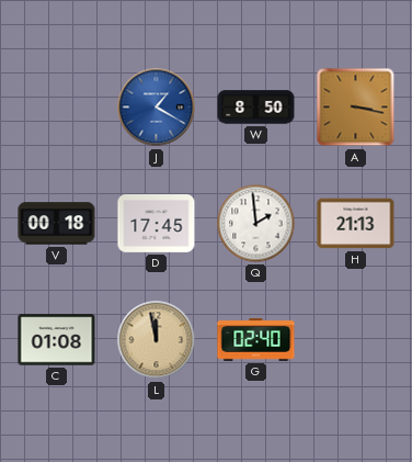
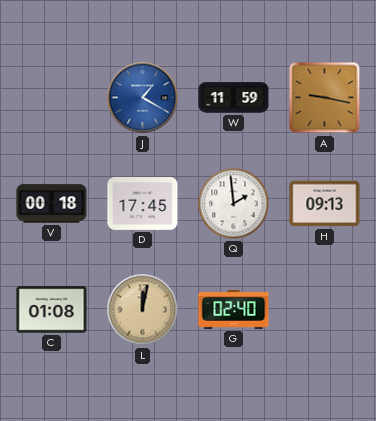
W: 8:50 -> 11:59 (234, 98)
A: 3:17 -> 9:17 (325, 98)
H: 21:13 -> 09:13 (325, 204)
L: 11:58 -> 12:02 (143, 310)
